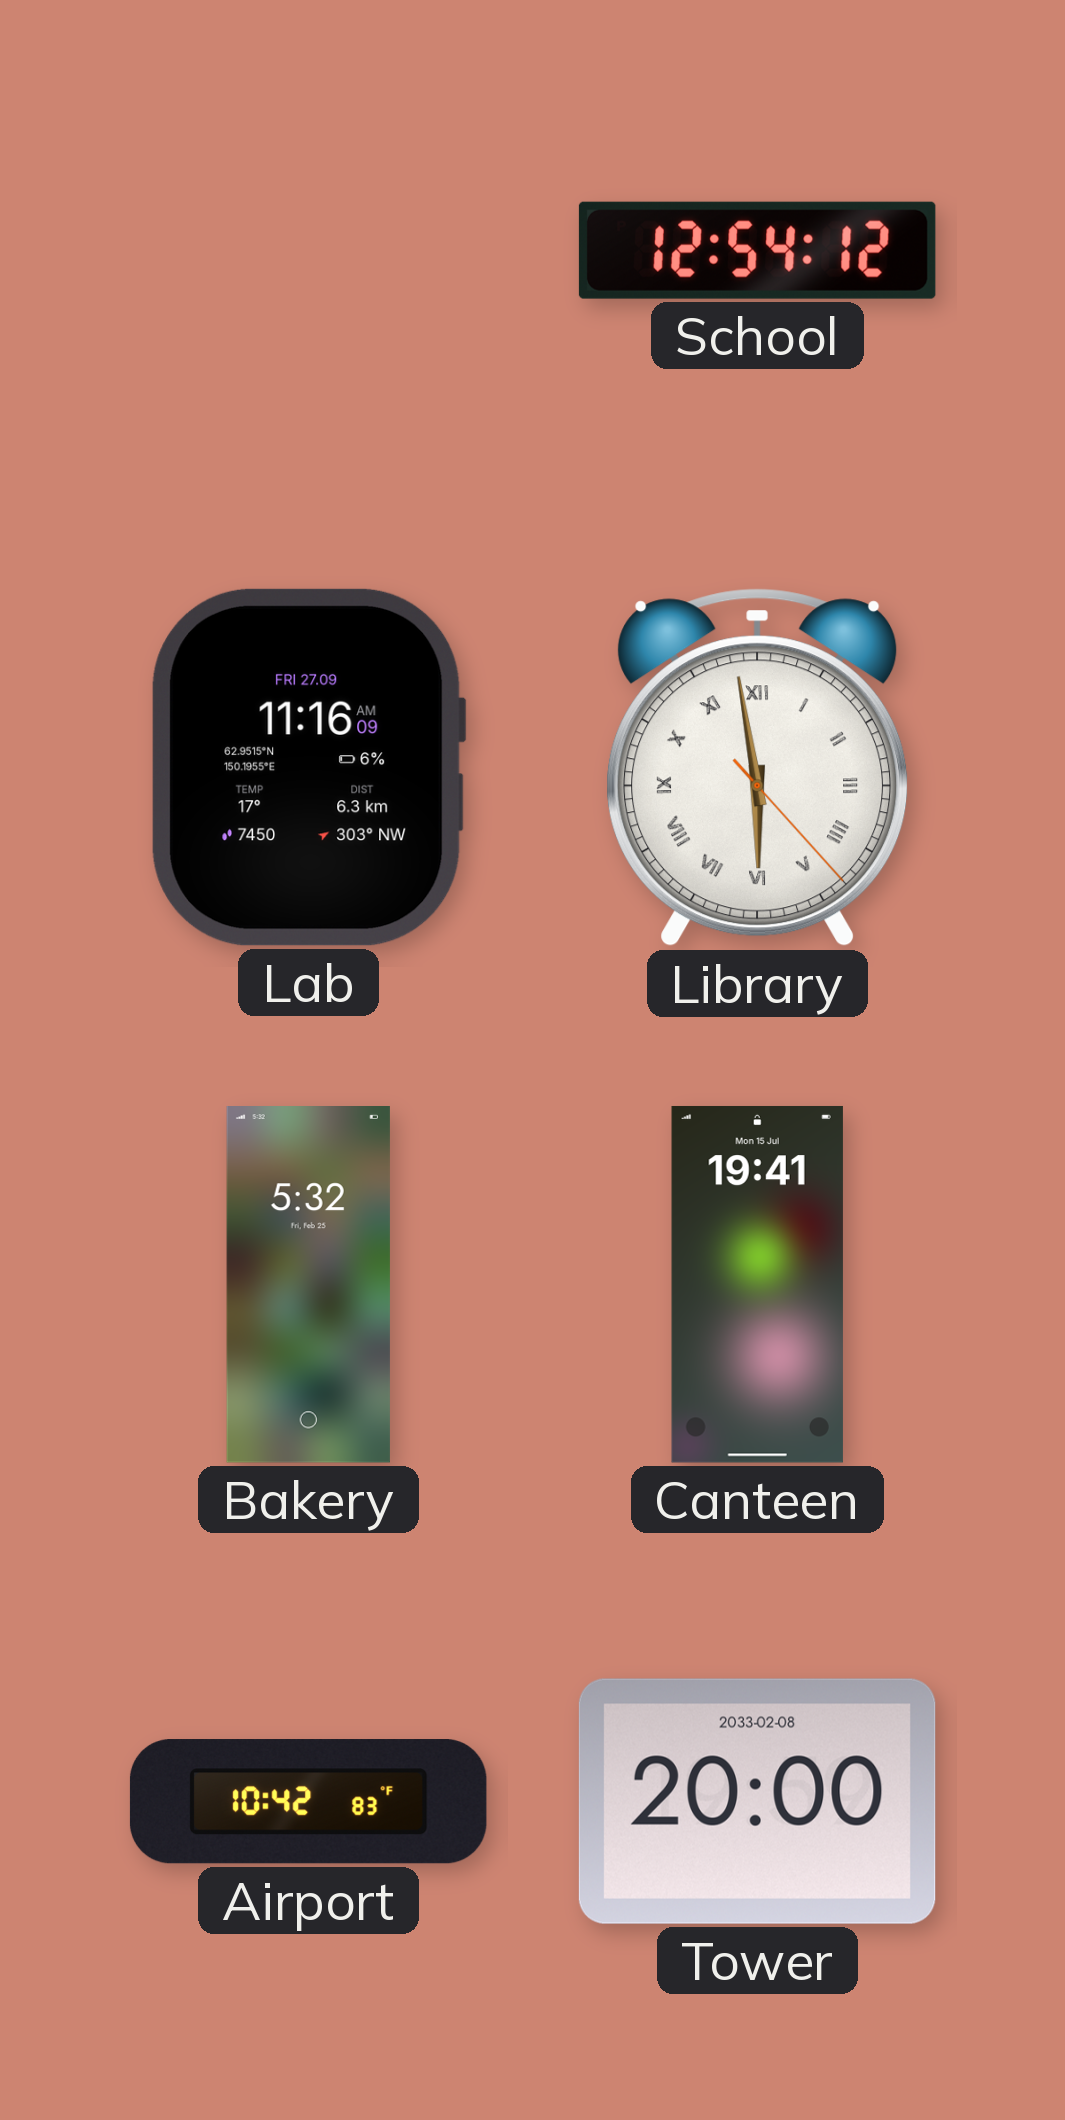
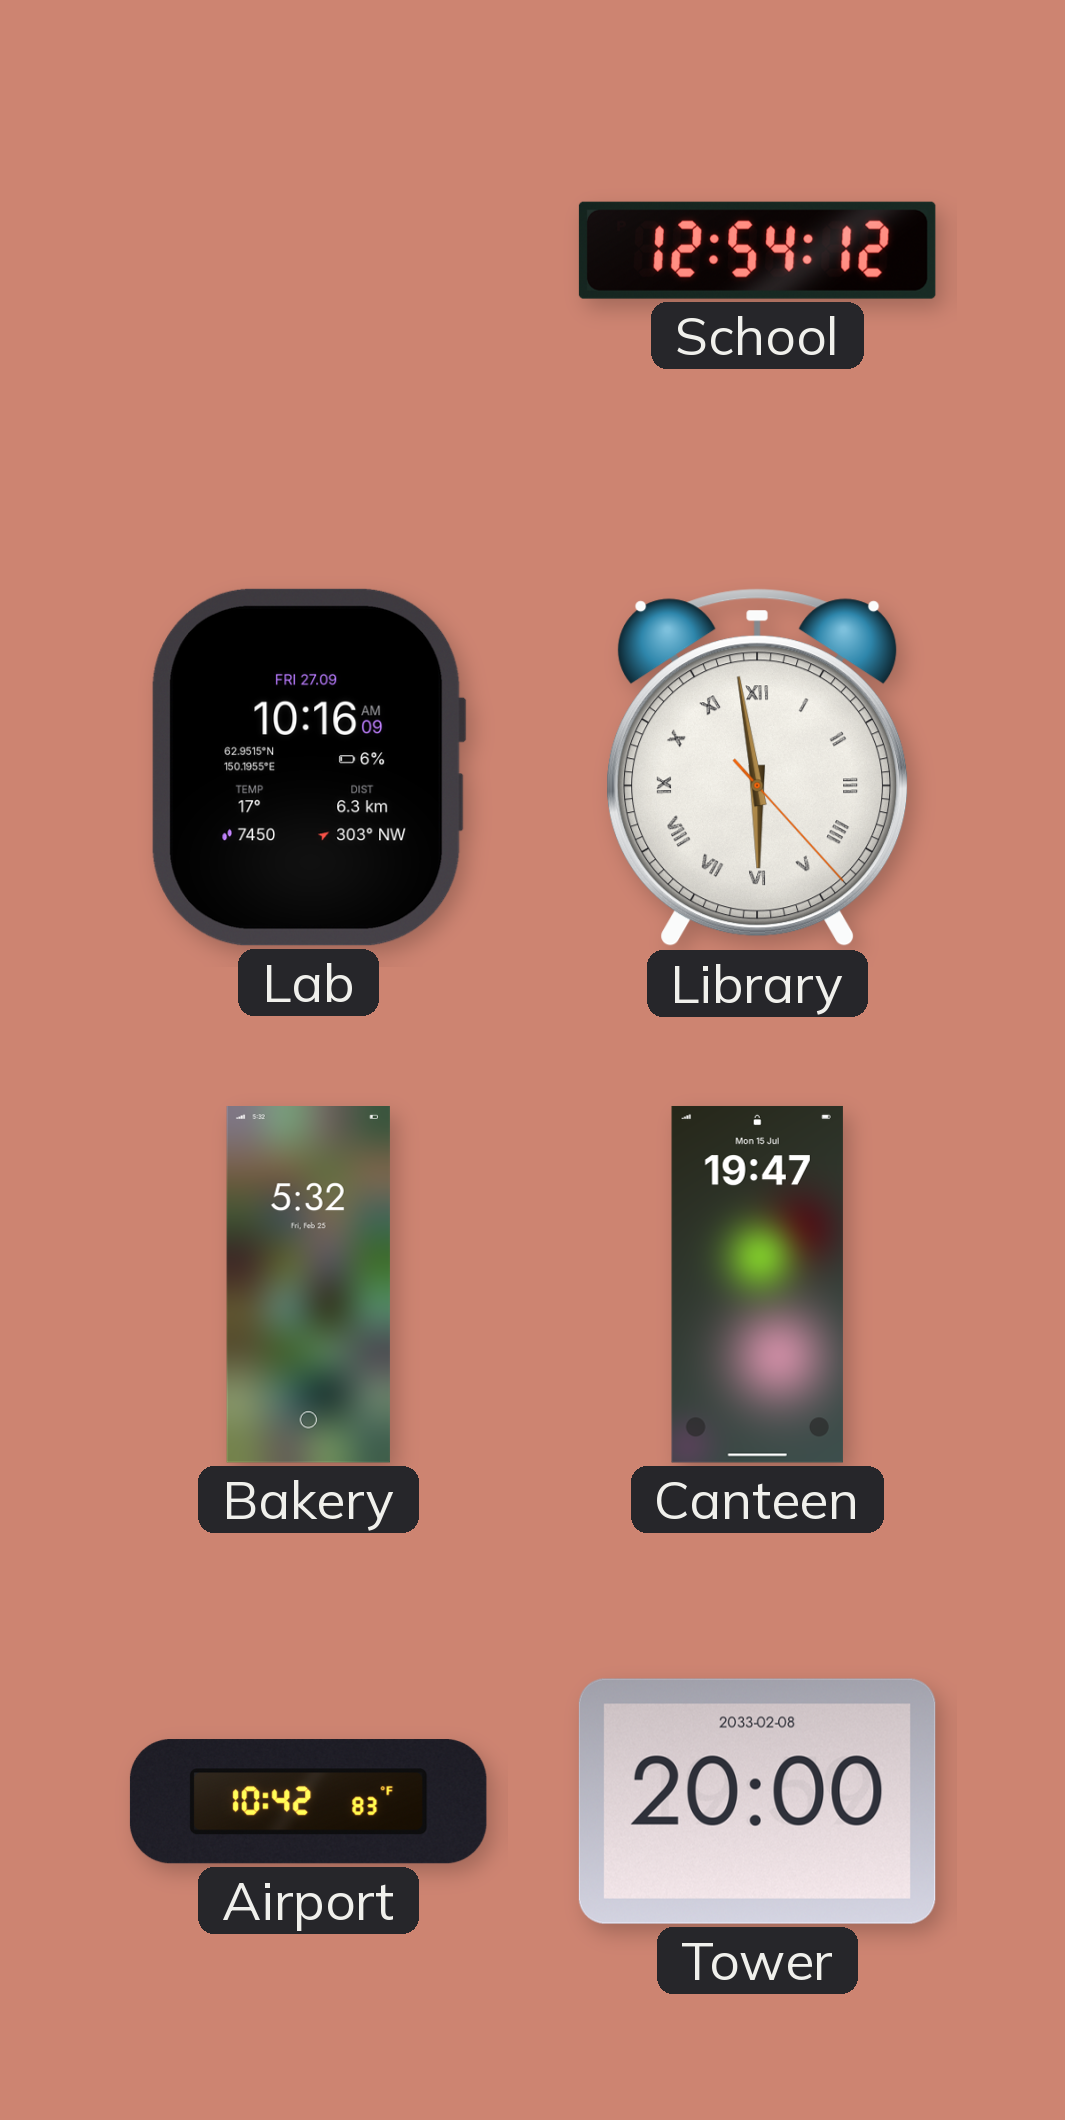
Lab: 11:16 -> 10:16 (308, 767)
Canteen: 19:41 -> 19:47 (757, 1284)
